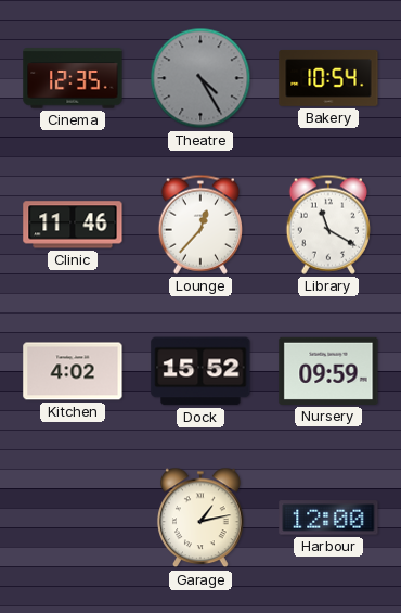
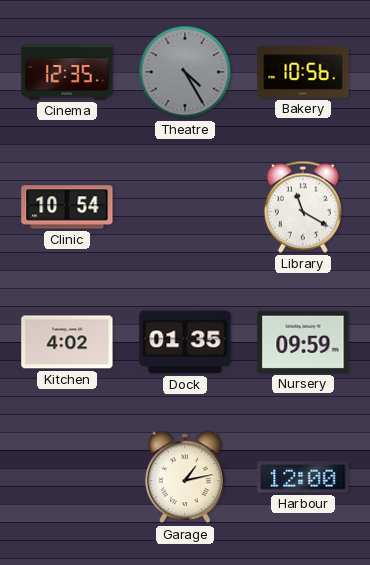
Bakery: 10:54 -> 10:56 (303, 73)
Clinic: 11:46 -> 10:54 (67, 207)
Lounge: 12:37 -> none (199, 225)
Dock: 15:52 -> 01:35 (185, 342)
